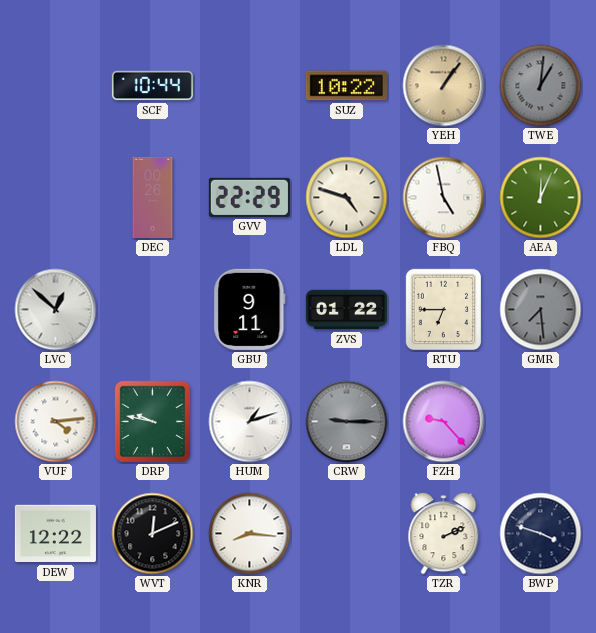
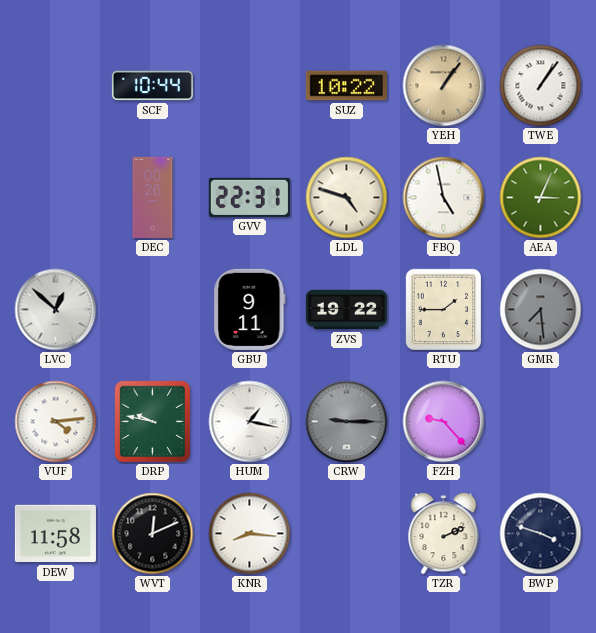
TWE: 1:01 -> 1:06 (541, 86)
TWE dial: grey -> white (541, 86)
GVV: 22:29 -> 22:31 (249, 197)
AEA: 12:04 -> 3:04 (541, 198)
ZVS: 01:22 -> 19:22 (346, 310)
RTU: 6:45 -> 1:45 (444, 310)
HUM: 1:12 -> 1:17 (250, 422)
DEW: 12:22 -> 11:58 (55, 534)
